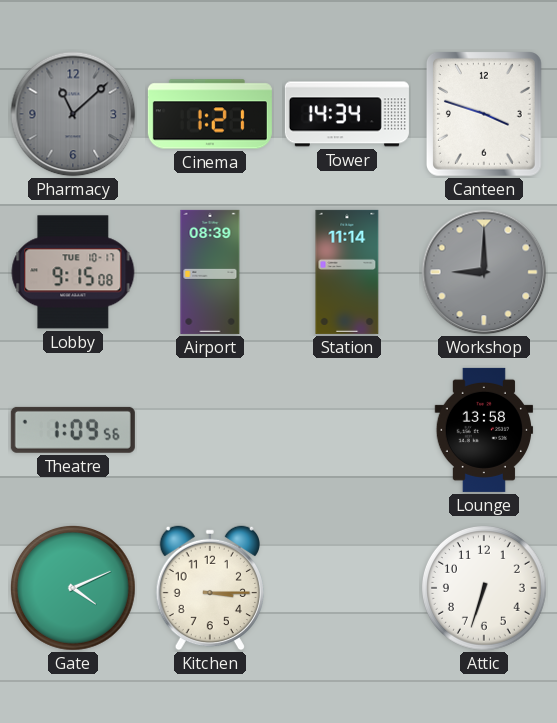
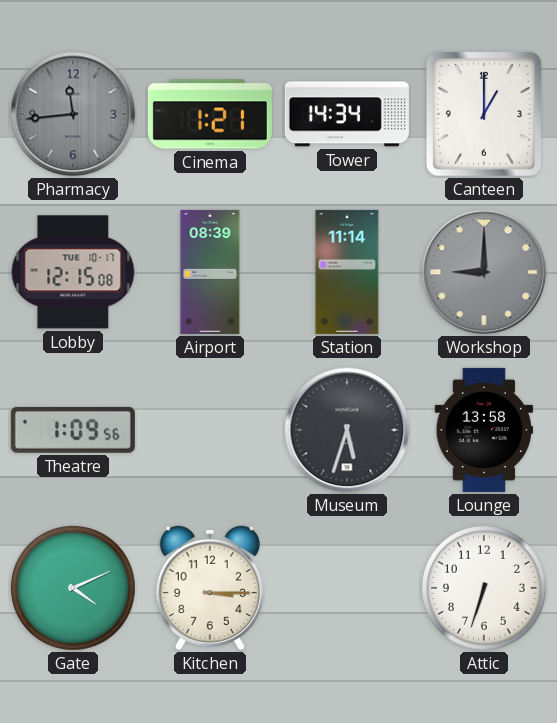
Pharmacy: 11:08 -> 11:44 (73, 114)
Canteen: 3:48 -> 1:00 (484, 115)
Lobby: 9:15 -> 12:15 (73, 272)
Museum: none -> 5:33 (347, 430)
